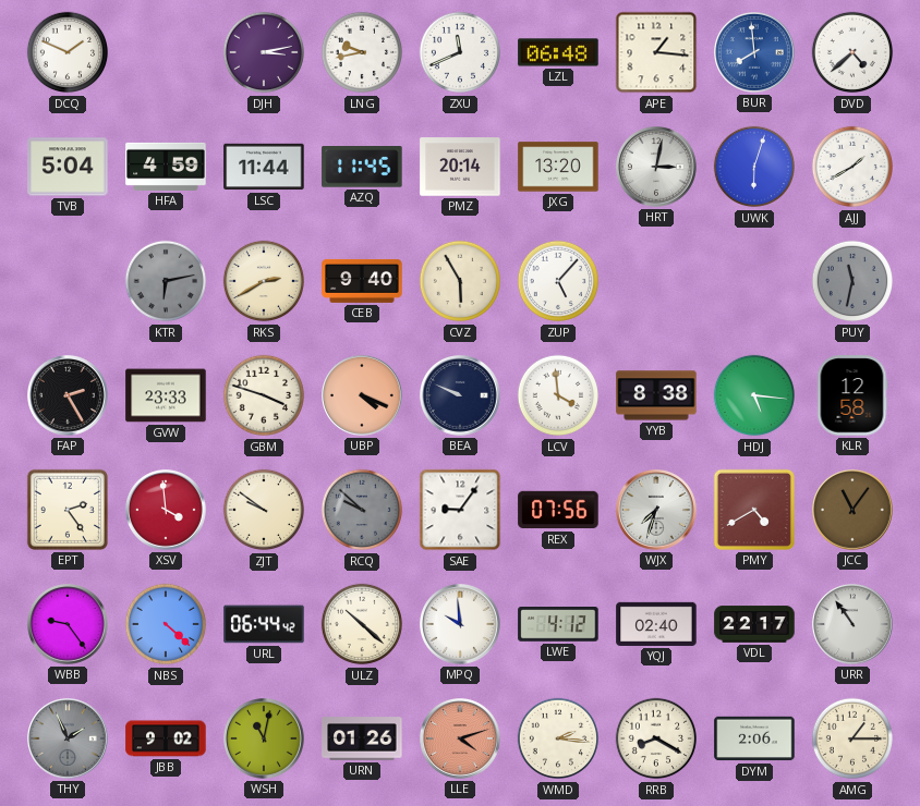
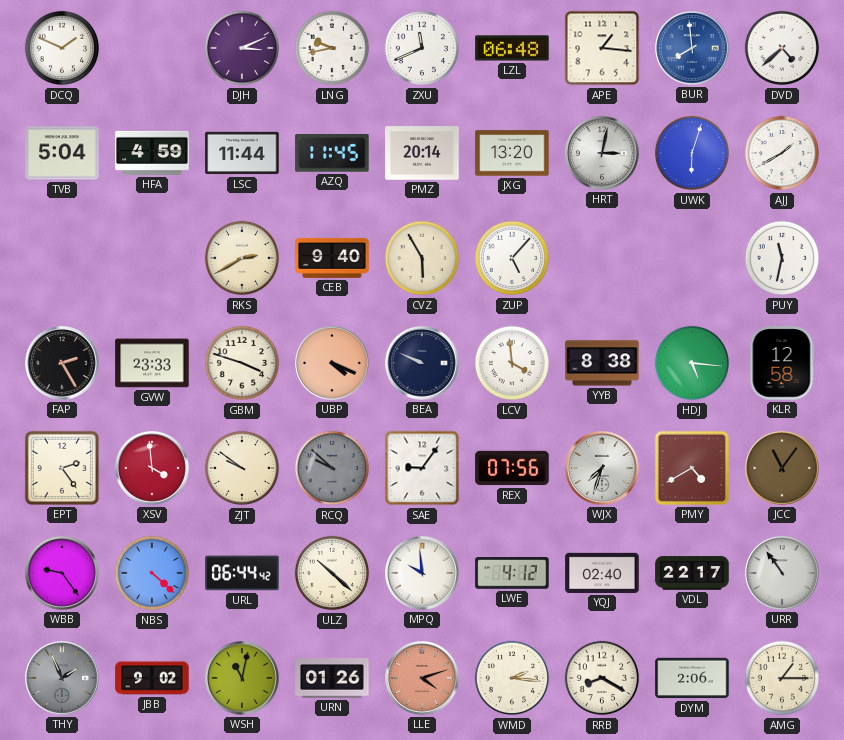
DJH: 3:13 -> 3:11 (242, 48)
KTR: 6:13 -> none (166, 281)
PUY dial: grey -> white (782, 258)
